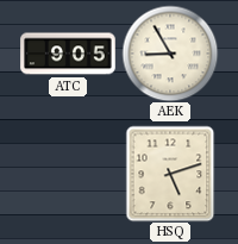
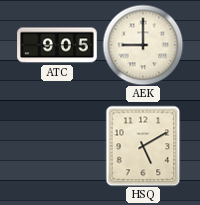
AEK: 8:55 -> 9:00 (143, 45)
HSQ: 5:12 -> 5:10 (143, 146)
